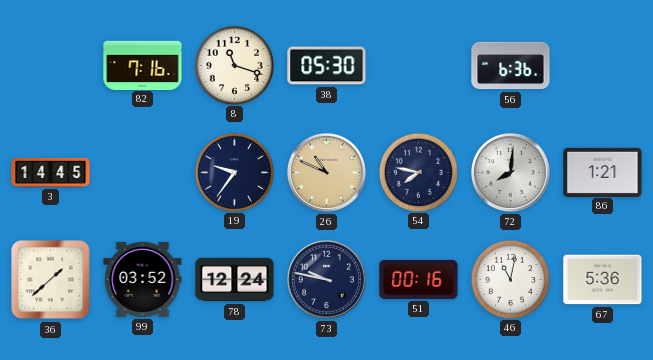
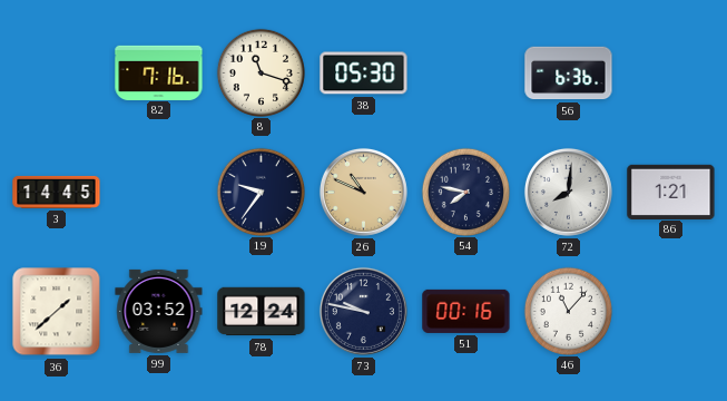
46: 11:02 -> 11:07 (568, 311)
67: 5:36 -> none (603, 280)
